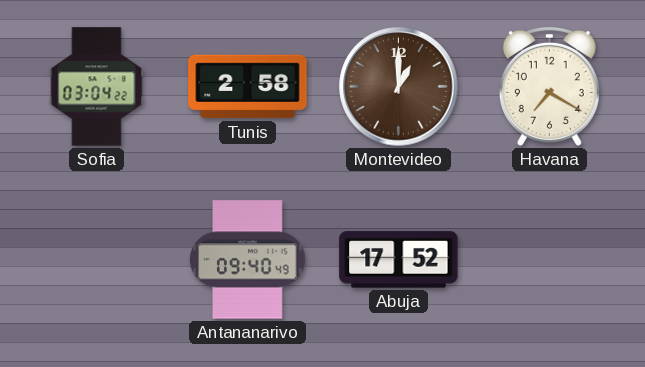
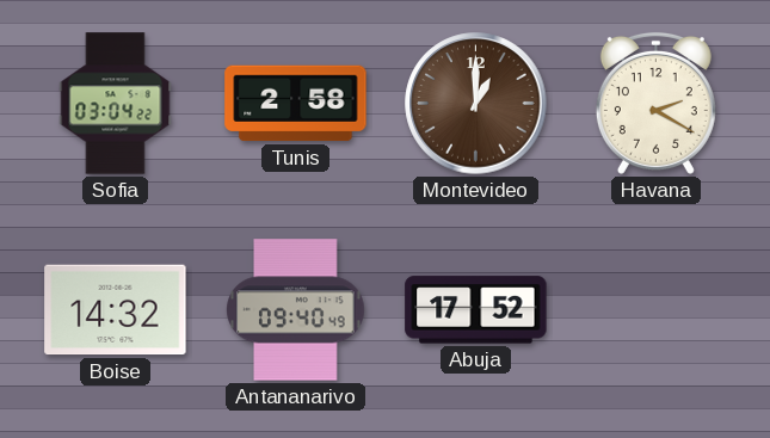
Havana: 7:20 -> 2:20 (655, 103)
Boise: none -> 14:32 (116, 310)
